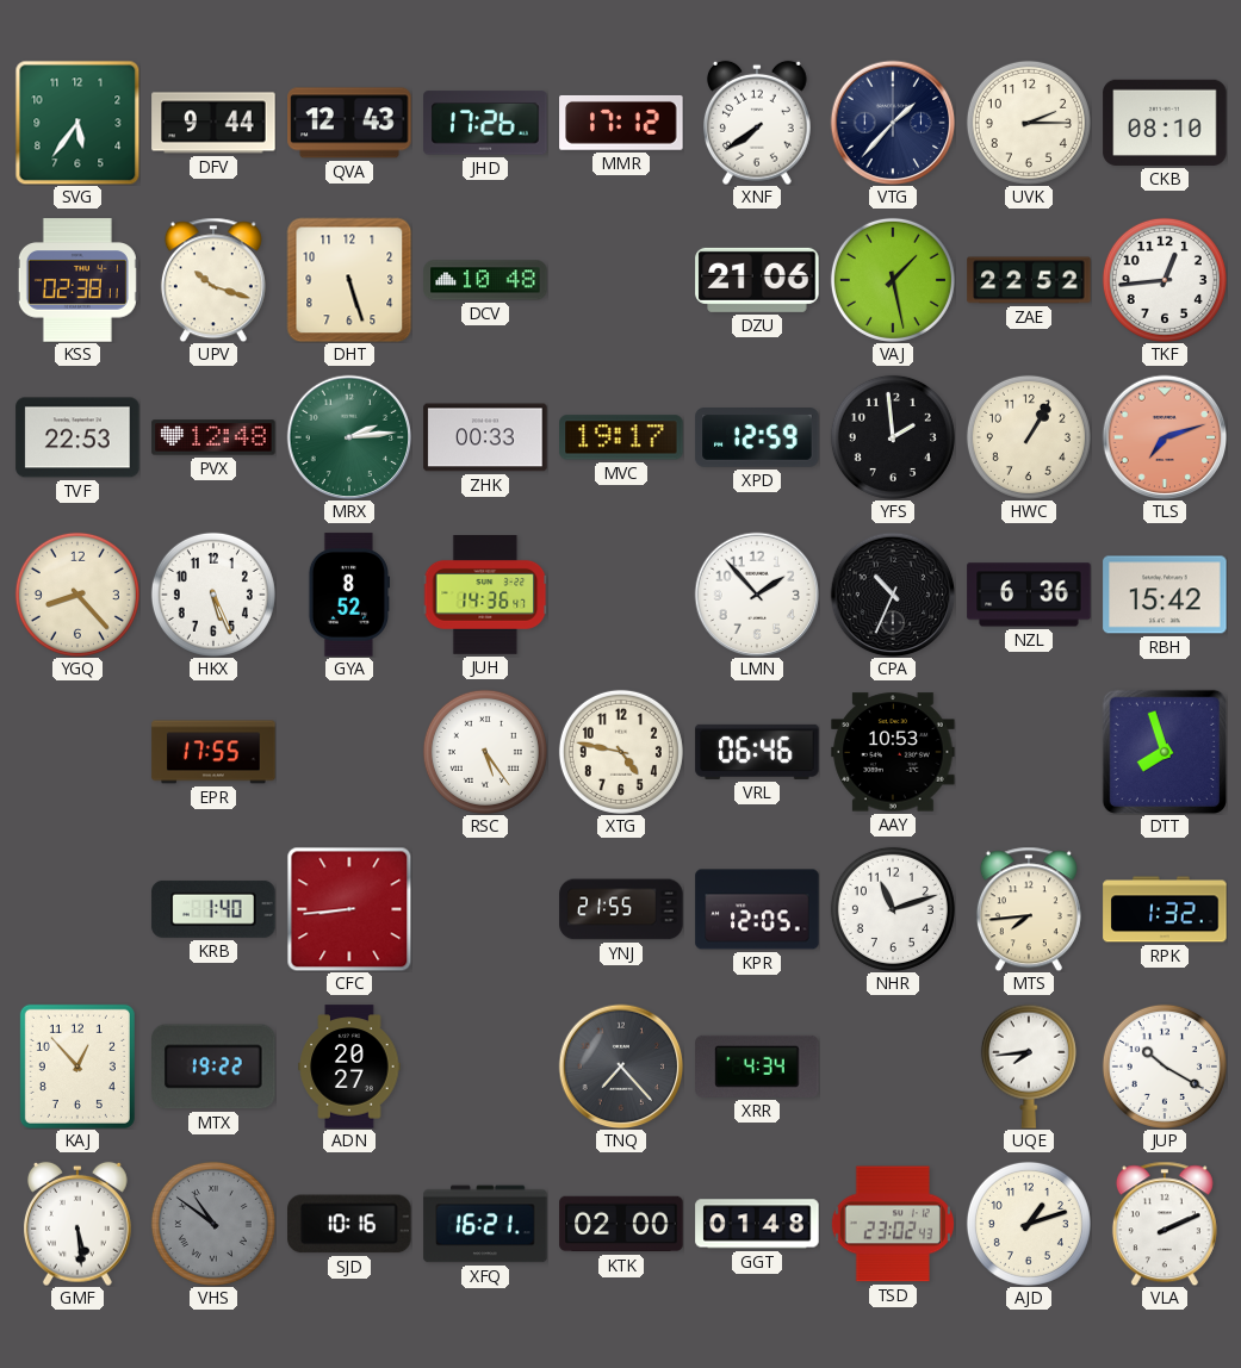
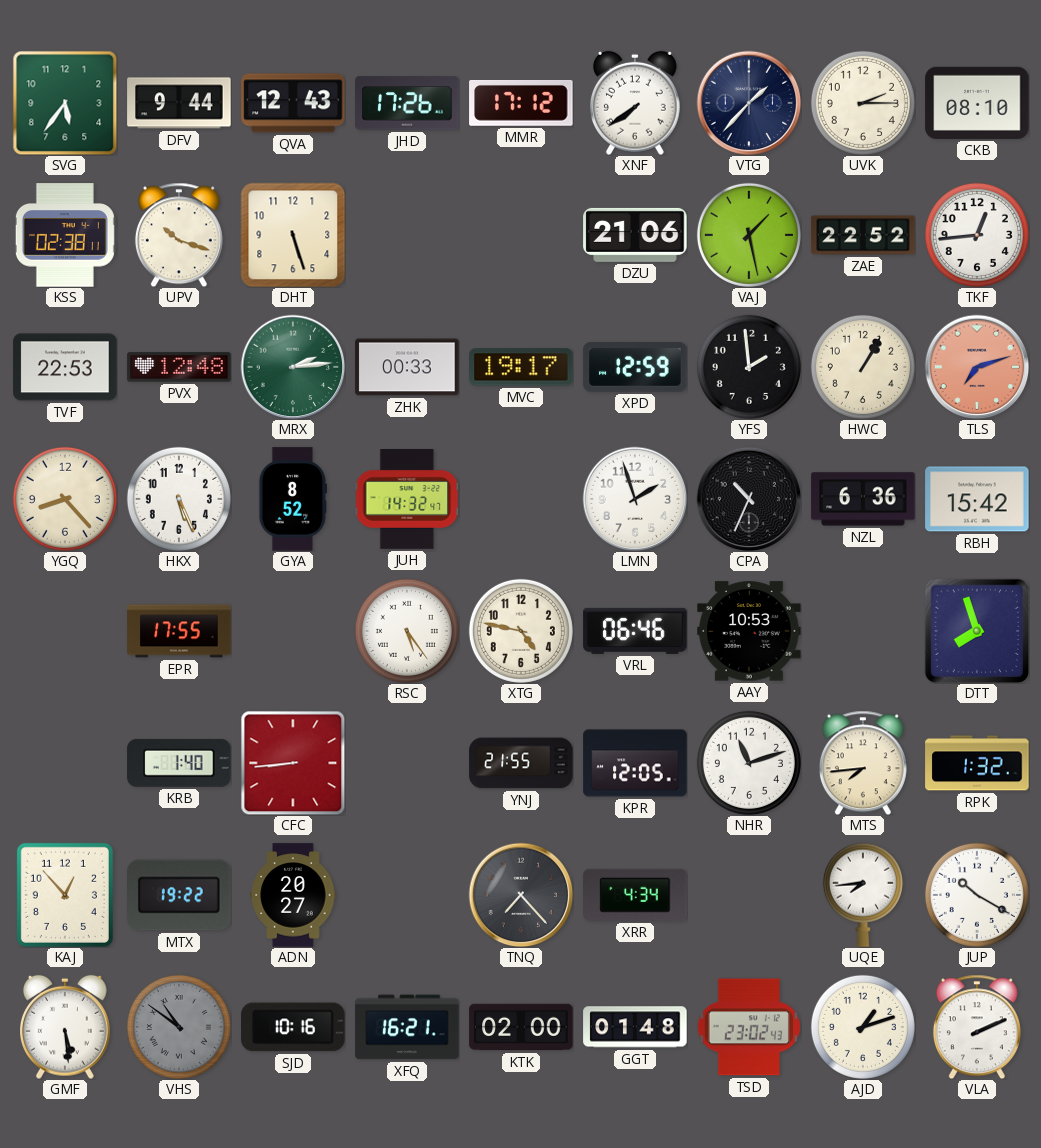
DCV: 10:48 -> none (485, 280)
JUH: 14:36 -> 14:32 (407, 500)
LMN: 1:53 -> 1:57 (635, 499)
